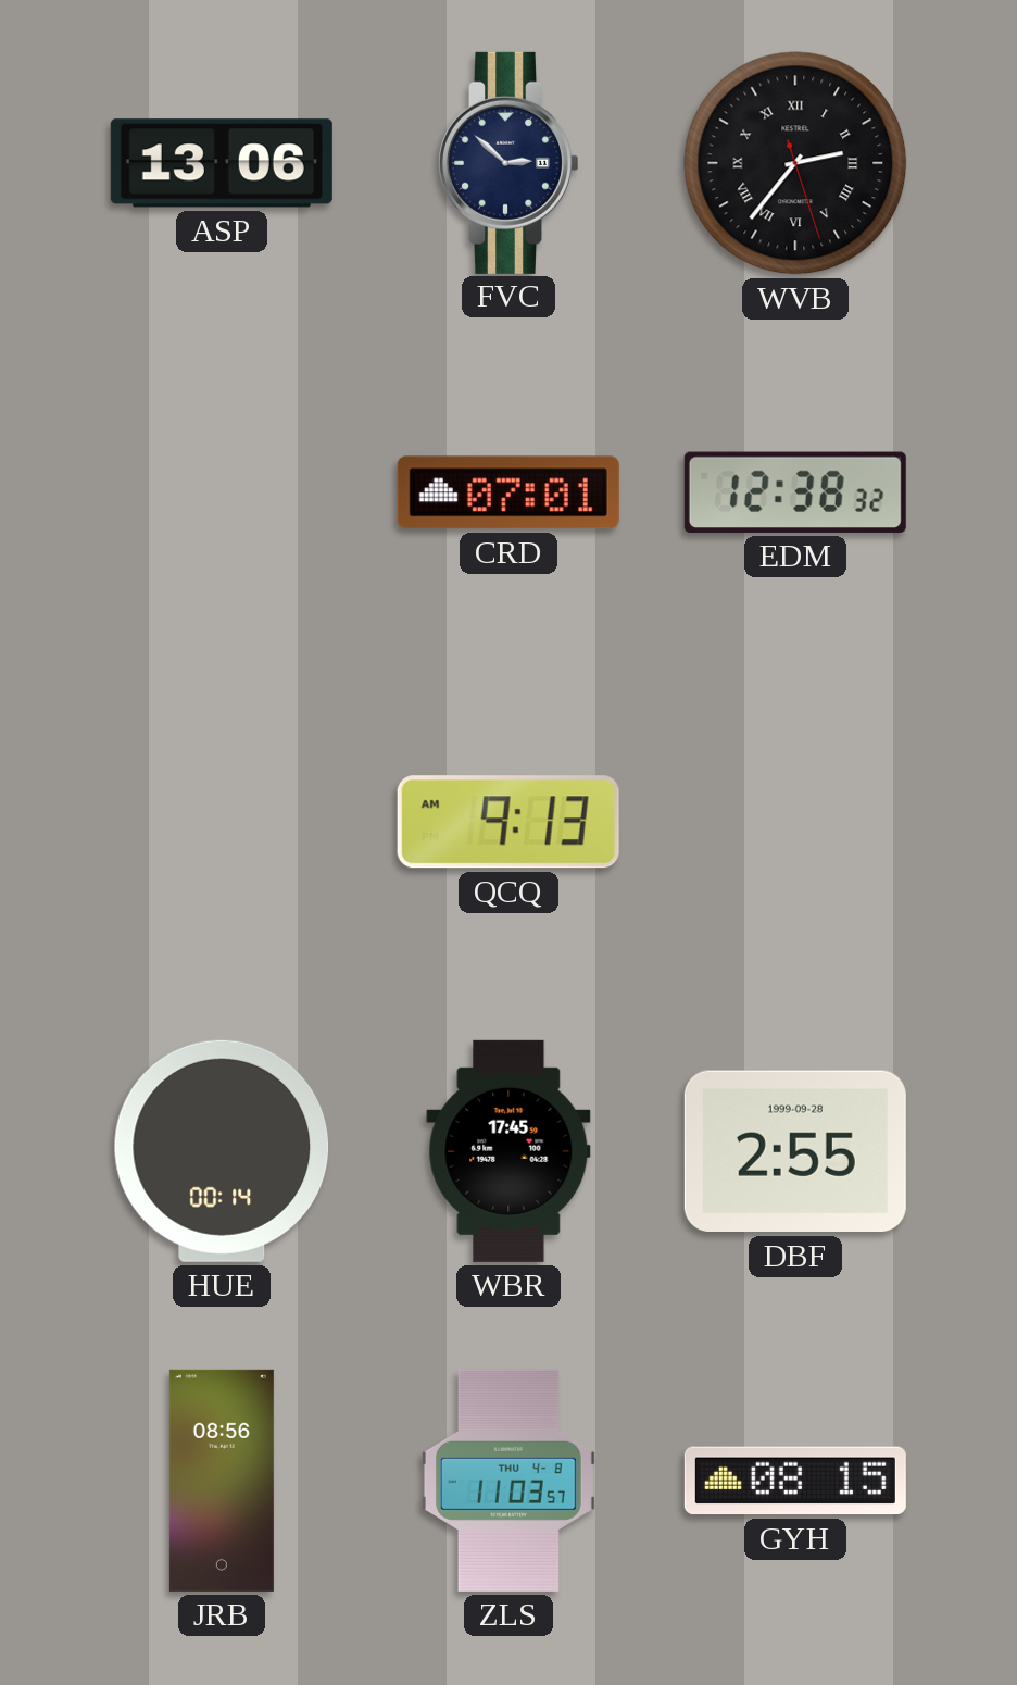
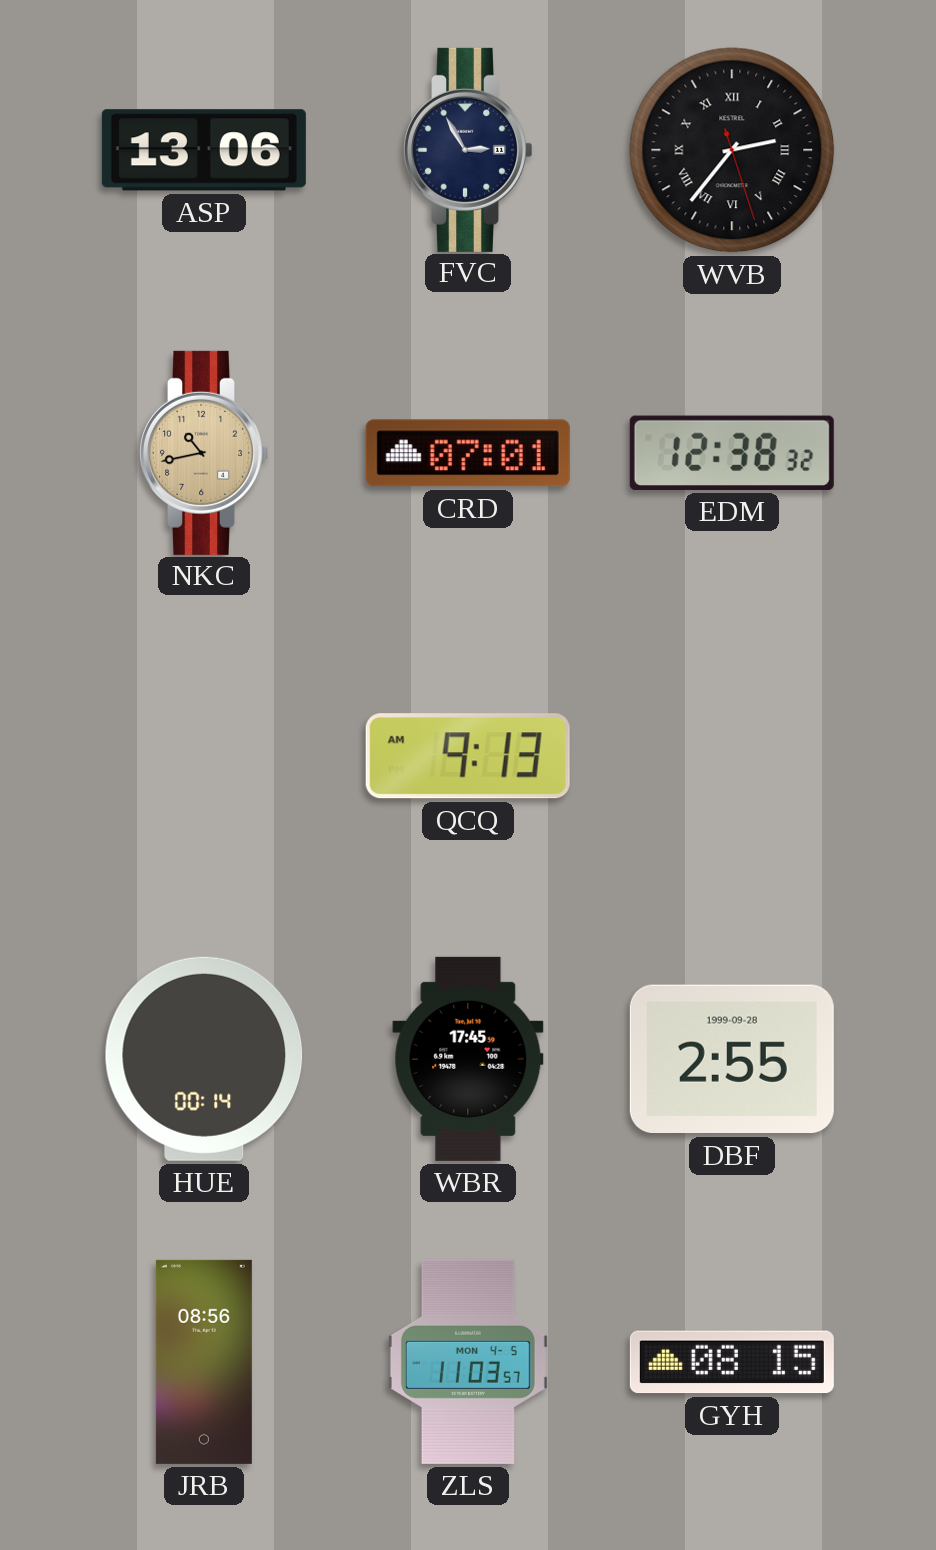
FVC: 2:52 -> 2:55 (468, 150)
NKC: none -> 10:43 (204, 453)
ZLS date: THU 4-8 -> MON 4-5 (468, 1362)
